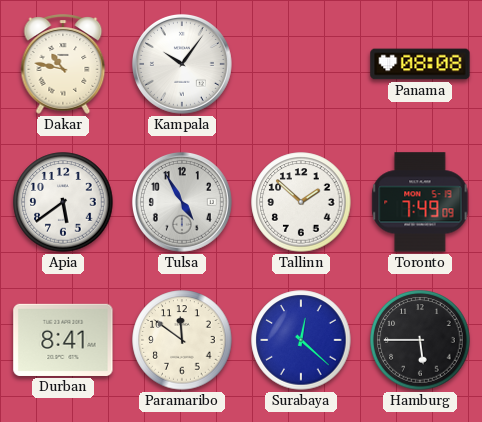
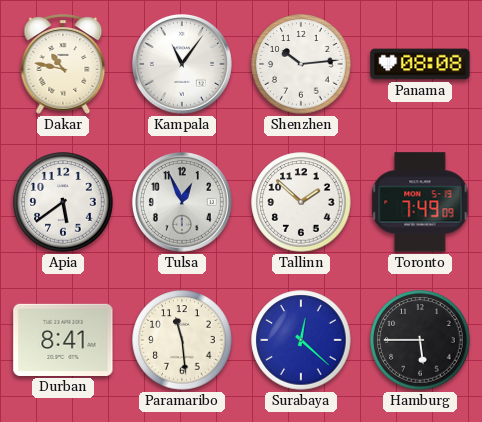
Kampala: 10:06 -> 11:06 (182, 64)
Shenzhen: none -> 10:14 (301, 64)
Tulsa: 4:55 -> 12:56 (182, 202)
Paramaribo: 11:51 -> 11:29 (182, 340)
